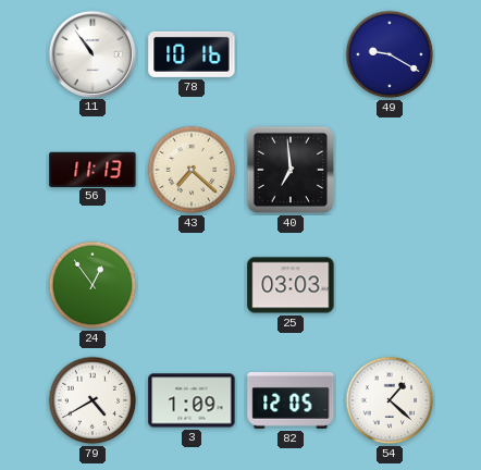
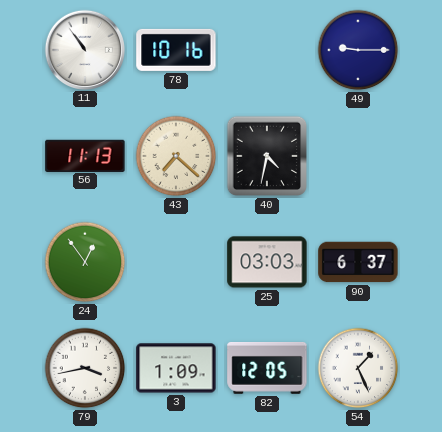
49: 9:20 -> 9:15 (358, 50)
40: 6:59 -> 4:32 (267, 156)
90: none -> 6:37 (358, 262)
79: 4:40 -> 3:43 (85, 368)
54: 1:22 -> 1:26 (358, 368)
